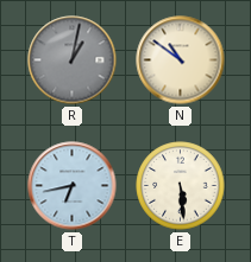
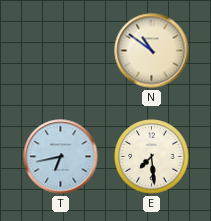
R: 1:02 -> none (73, 60)
E: 5:29 -> 7:29 (152, 157)
